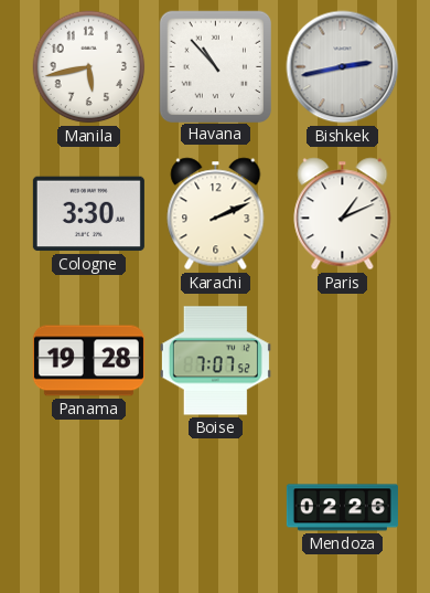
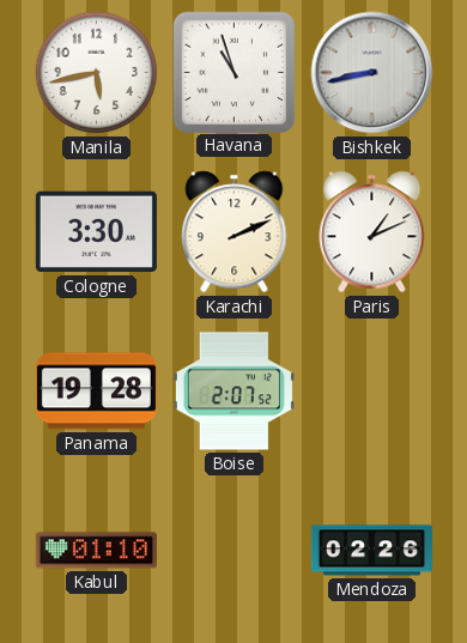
Havana: 10:53 -> 10:57 (233, 72)
Bishkek: 2:43 -> 8:43 (372, 73)
Boise: 7:07 -> 2:07 (233, 392)
Kabul: none -> 01:10 (96, 551)
